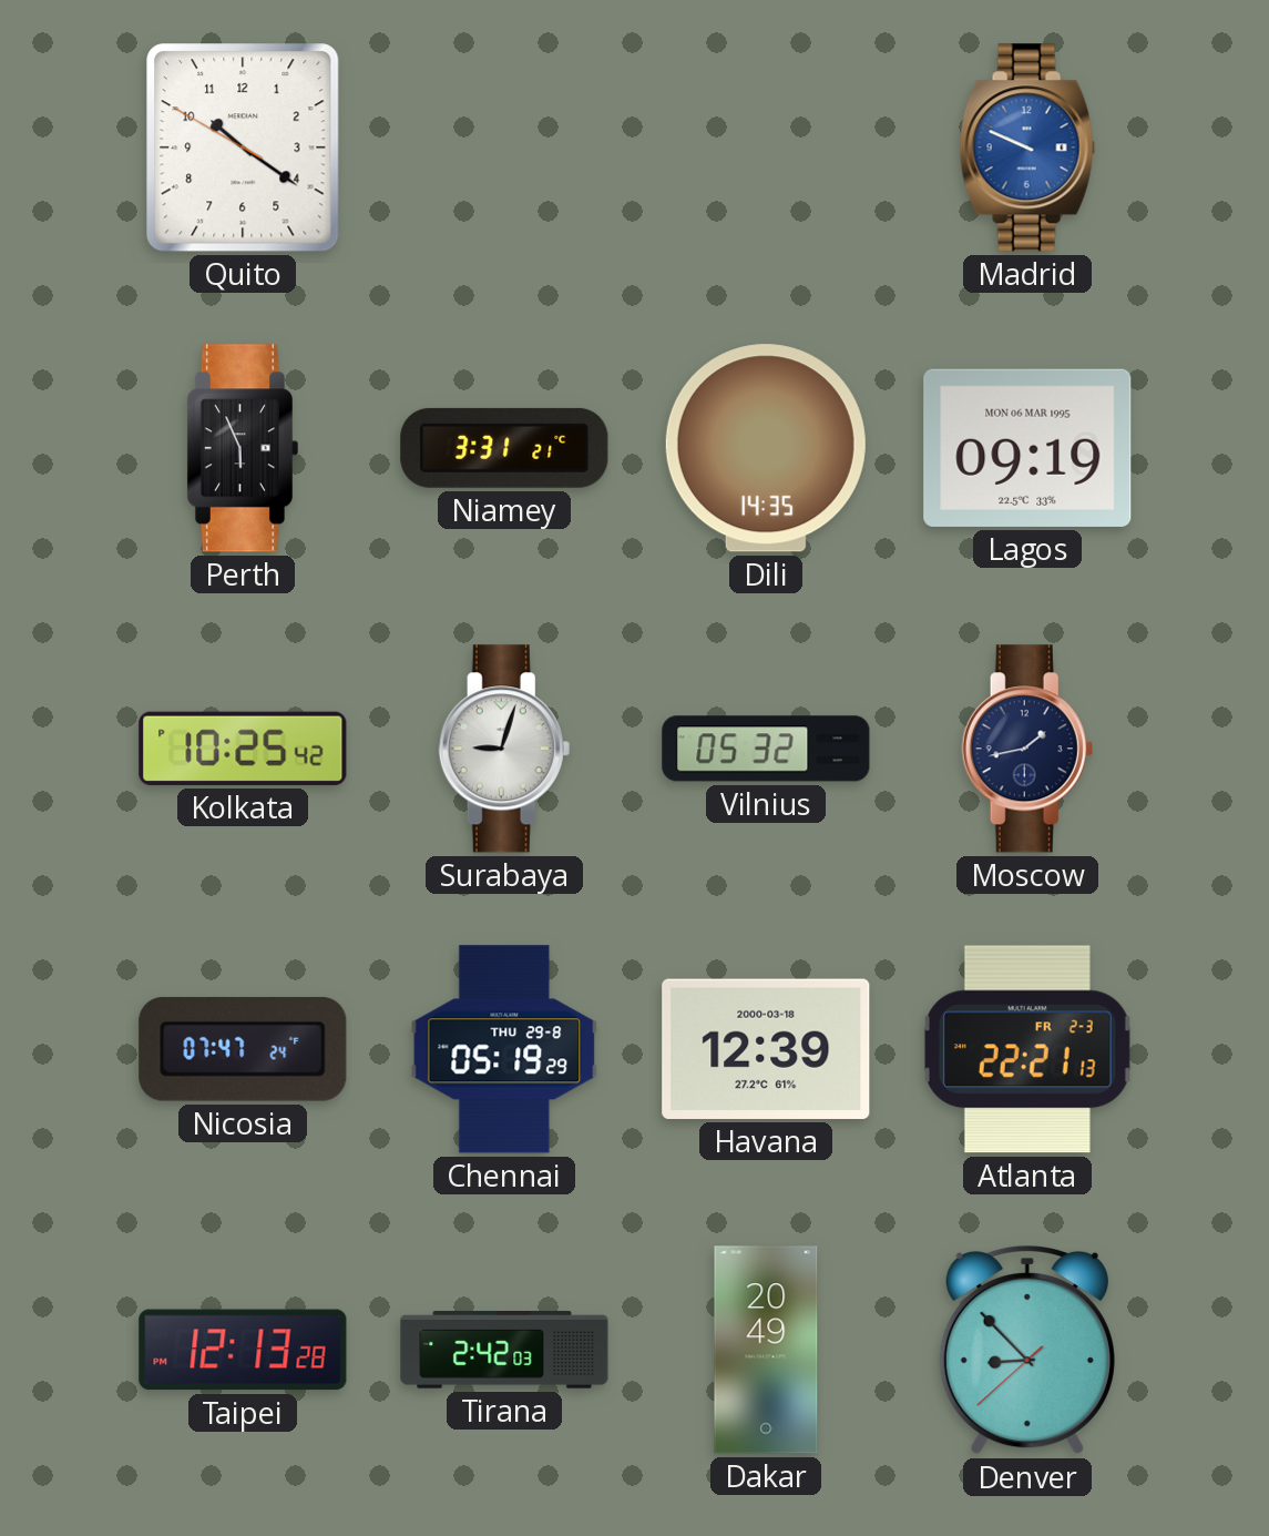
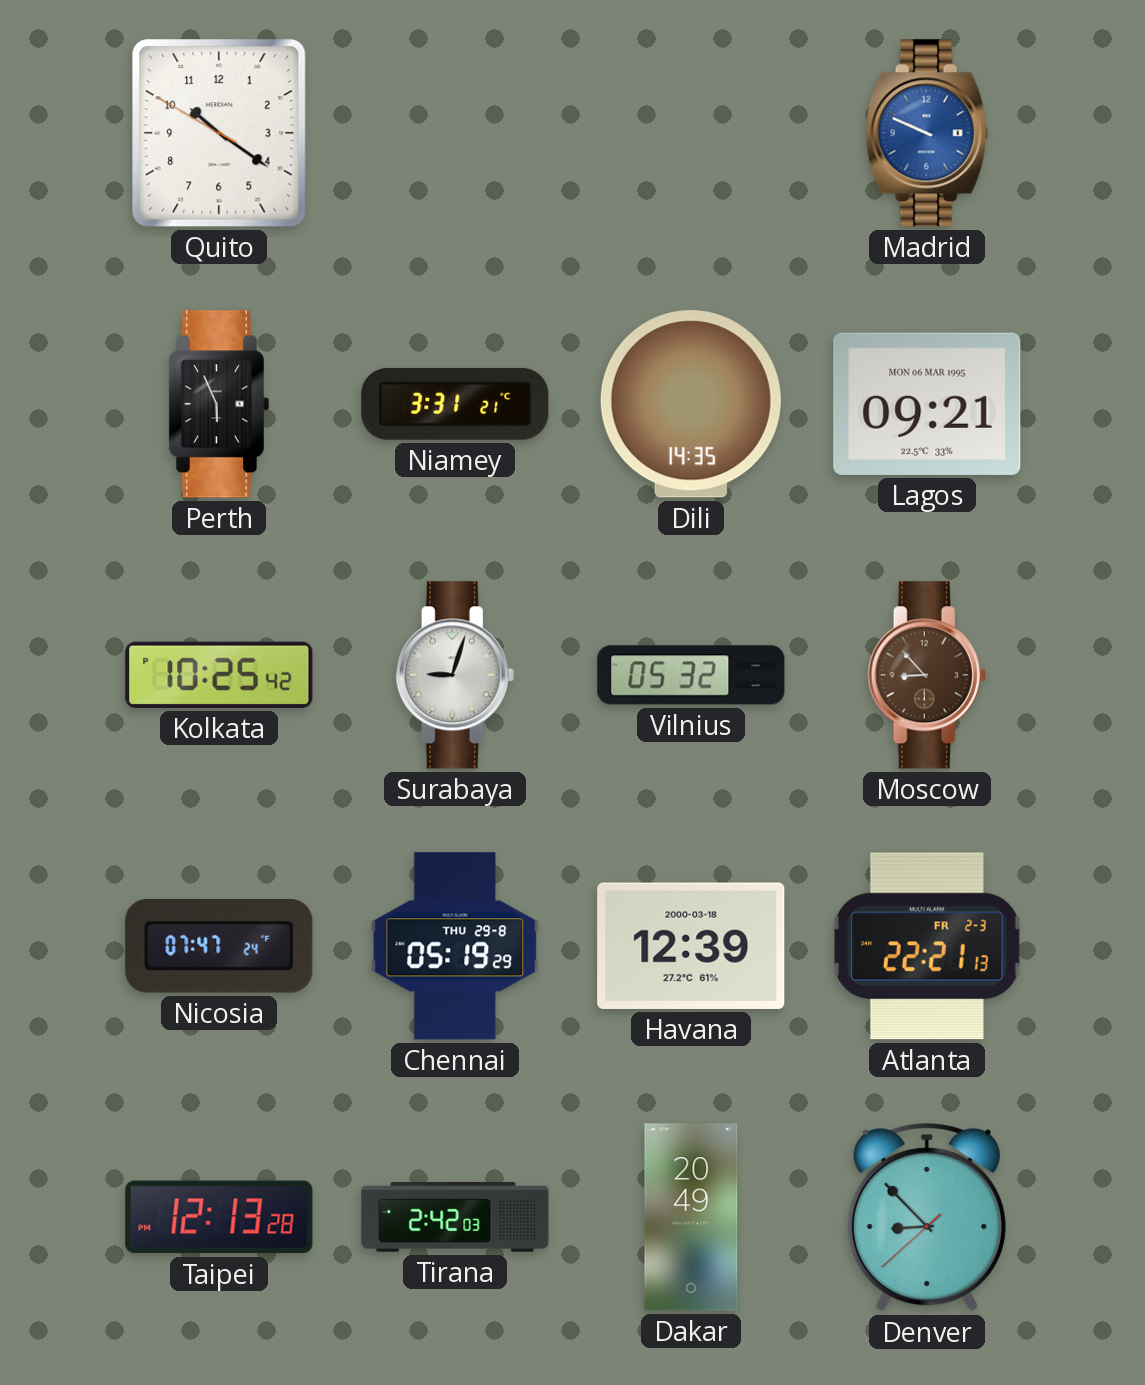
Lagos: 09:19 -> 09:21 (927, 404)
Moscow: 1:43 -> 8:53 (927, 675)
Moscow dial: navy -> brown (927, 675)
